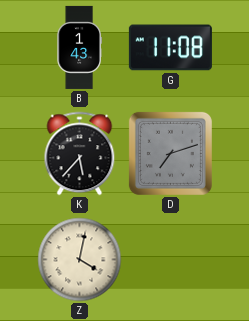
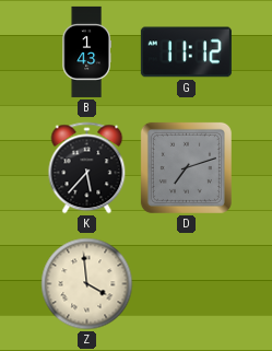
G: 11:08 -> 11:12 (186, 52)
Z: 4:02 -> 3:59 (87, 284)
